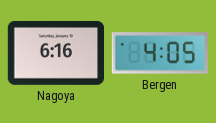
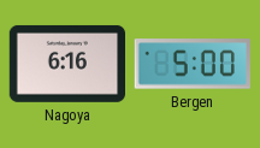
Bergen: 4:05 -> 5:00 (191, 64)
